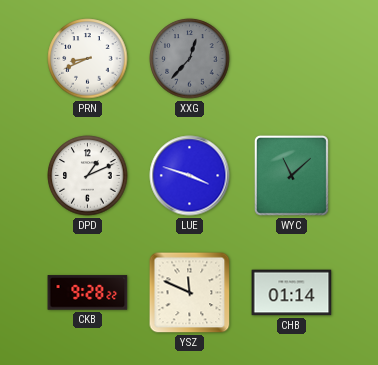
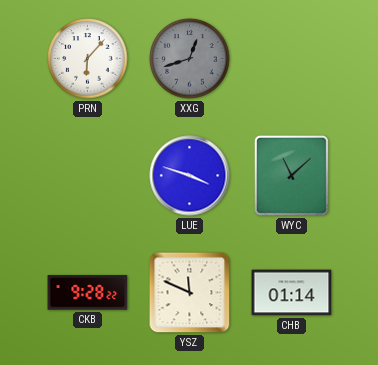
PRN: 8:41 -> 6:07 (88, 59)
XXG: 12:37 -> 12:42 (190, 59)
DPD: 1:11 -> none (88, 176)
